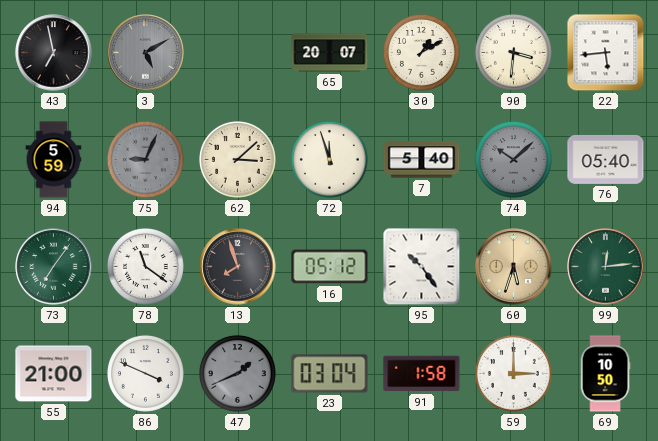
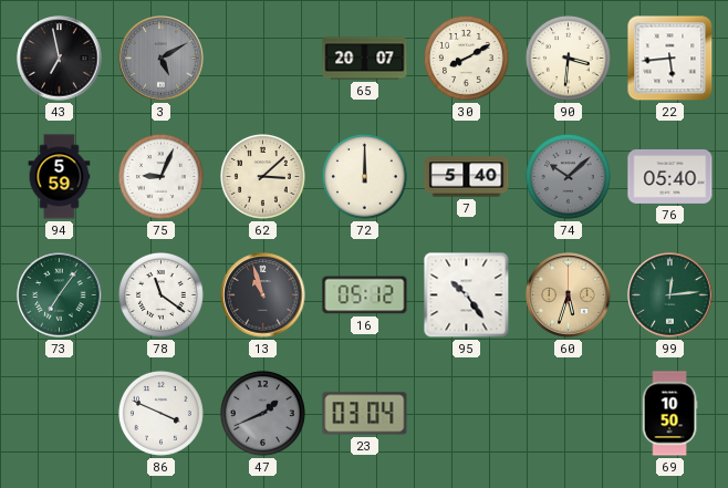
30: 1:10 -> 8:10 (466, 58)
75 dial: grey -> white (160, 176)
72: 11:57 -> 12:00 (364, 176)
13: 7:57 -> 10:57 (263, 295)
55: 21:00 -> none (54, 374)
91: 1:58 -> none (422, 374)
59: 3:00 -> none (513, 373)
